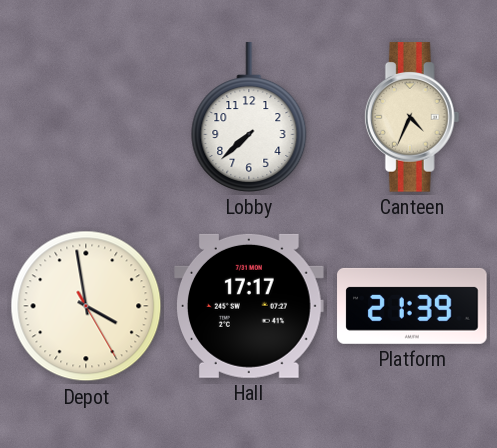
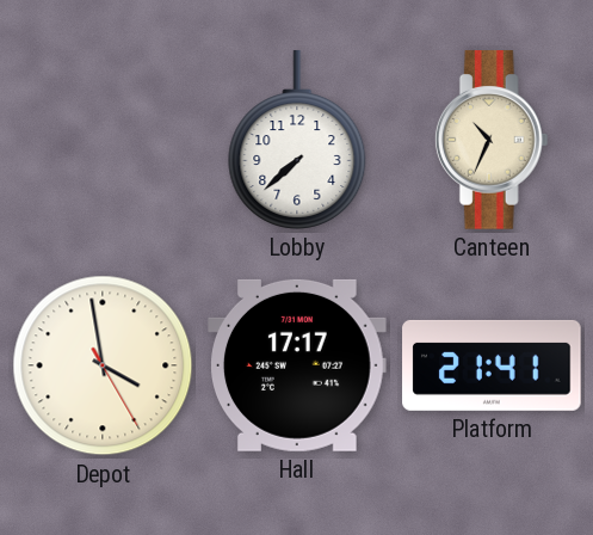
Canteen: 4:34 -> 10:34 (492, 140)
Platform: 21:39 -> 21:41 (492, 365)
